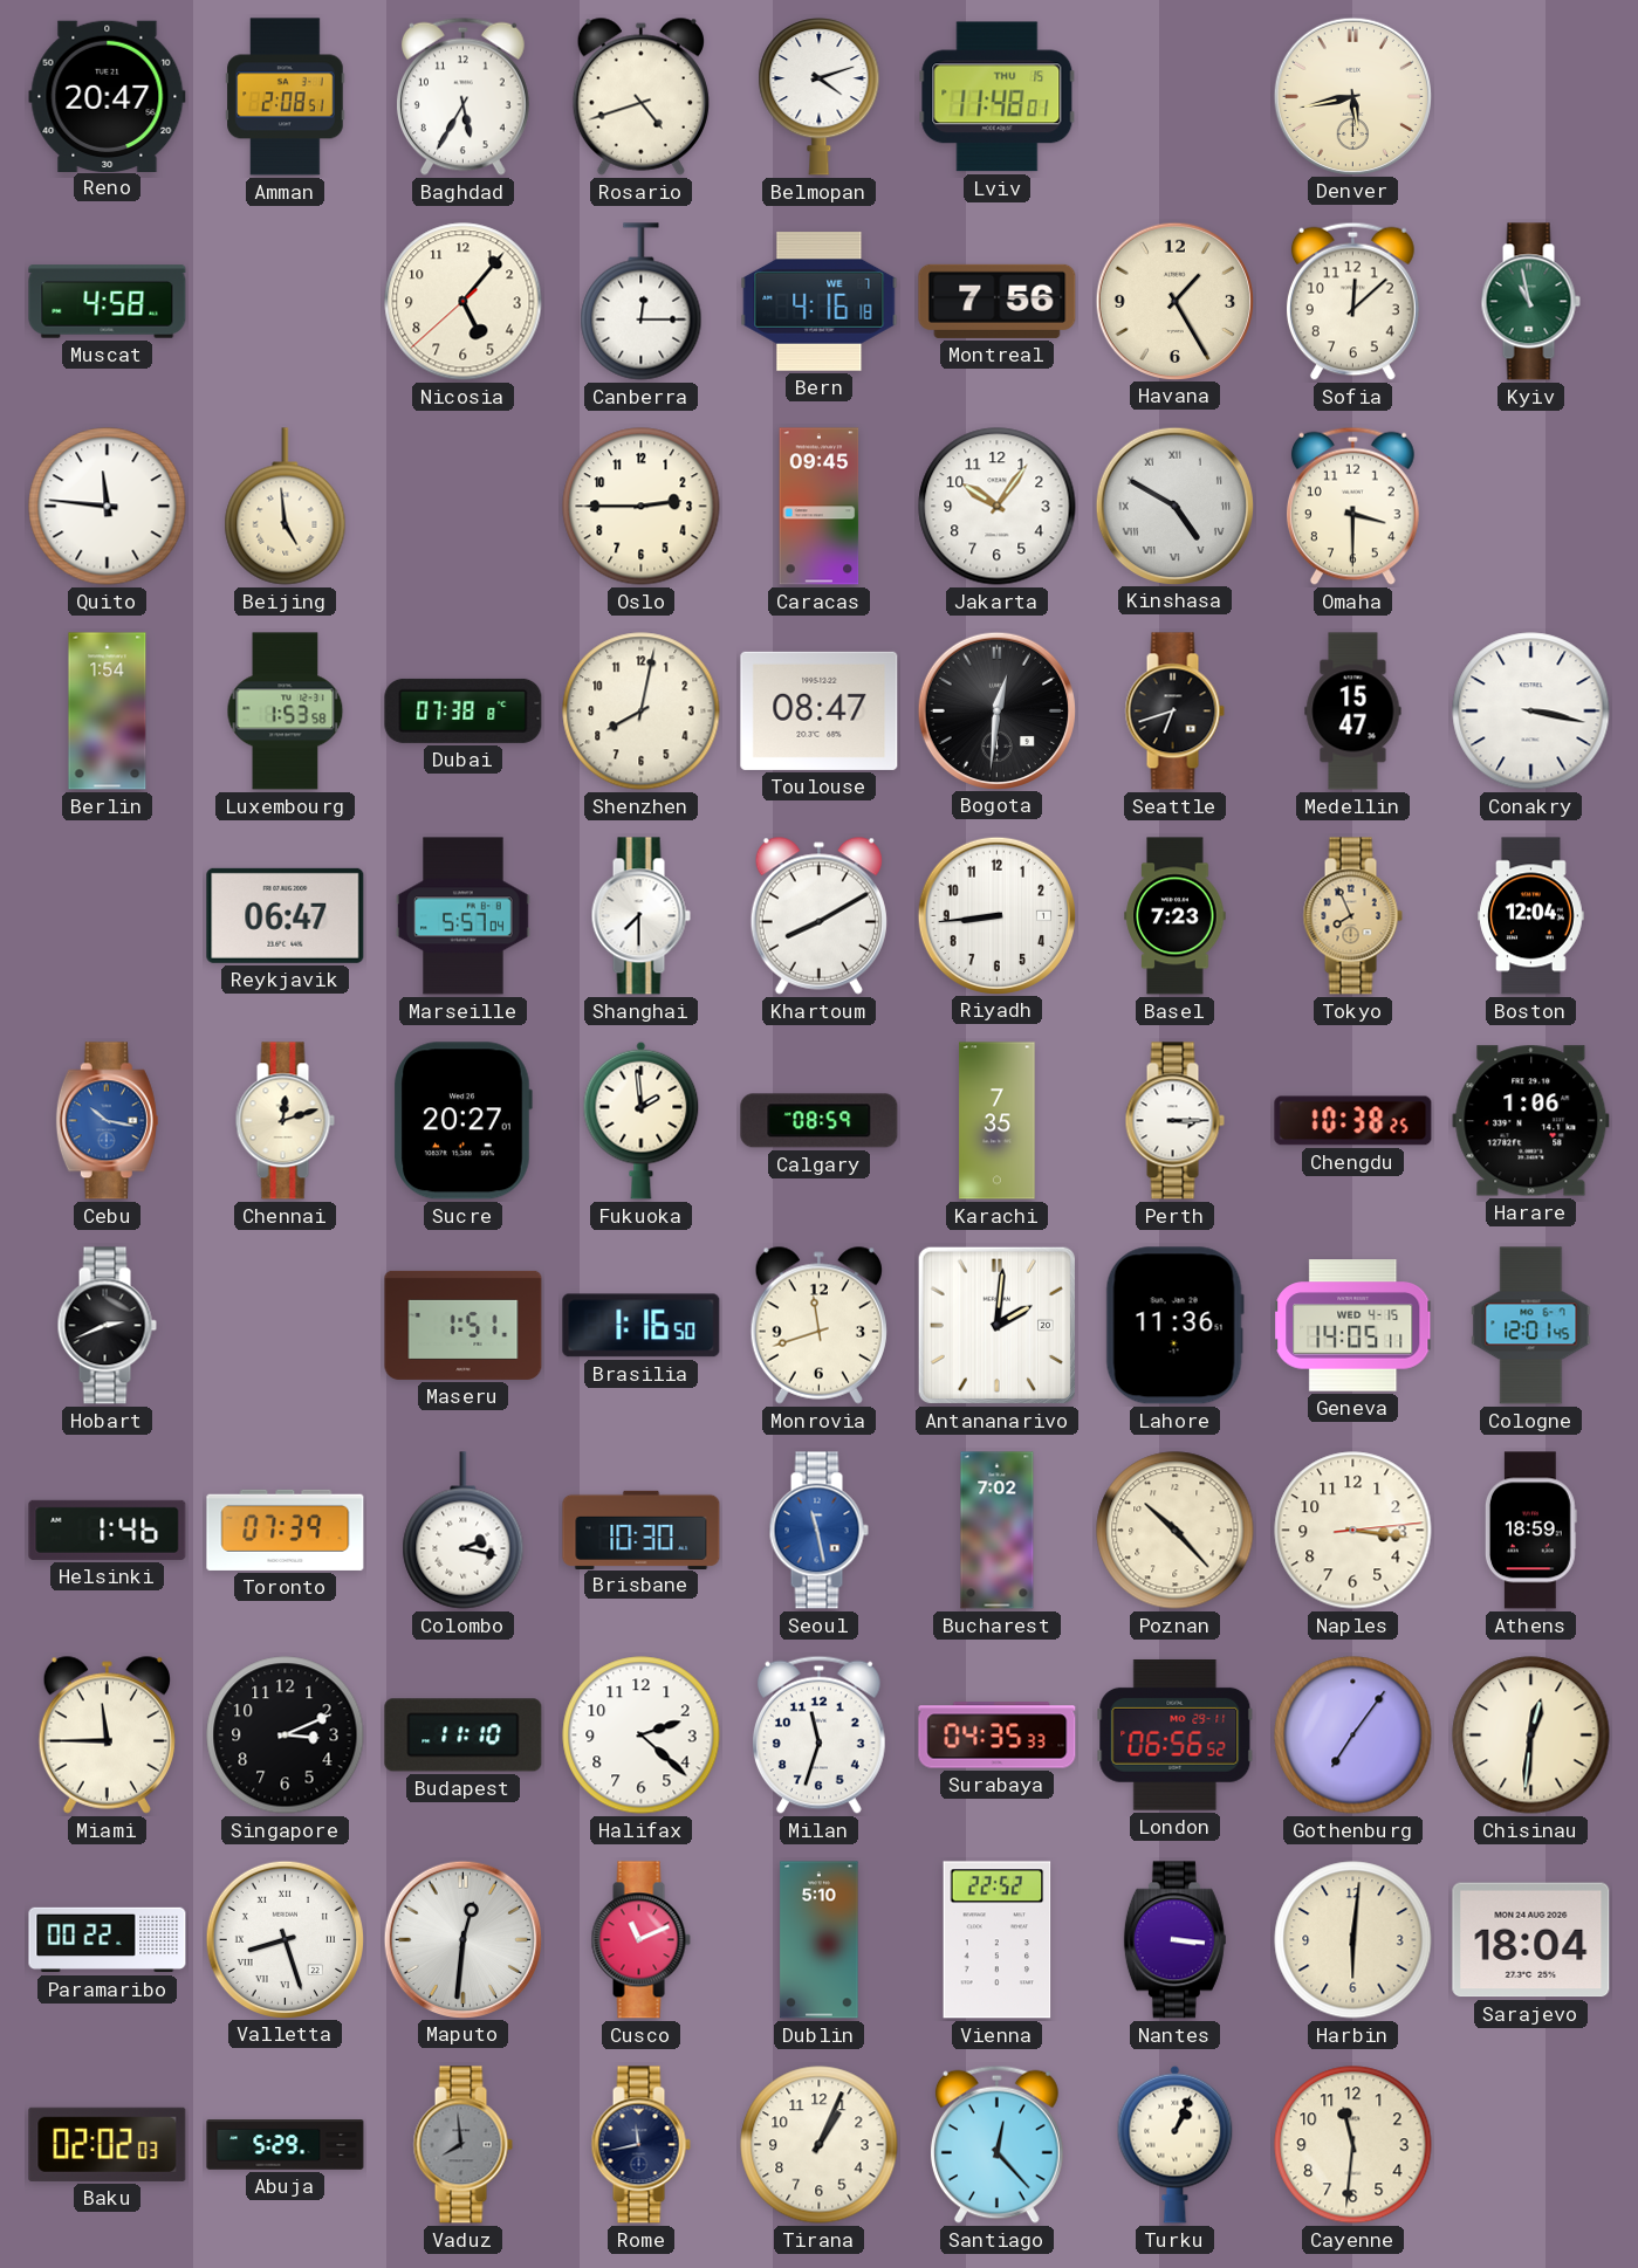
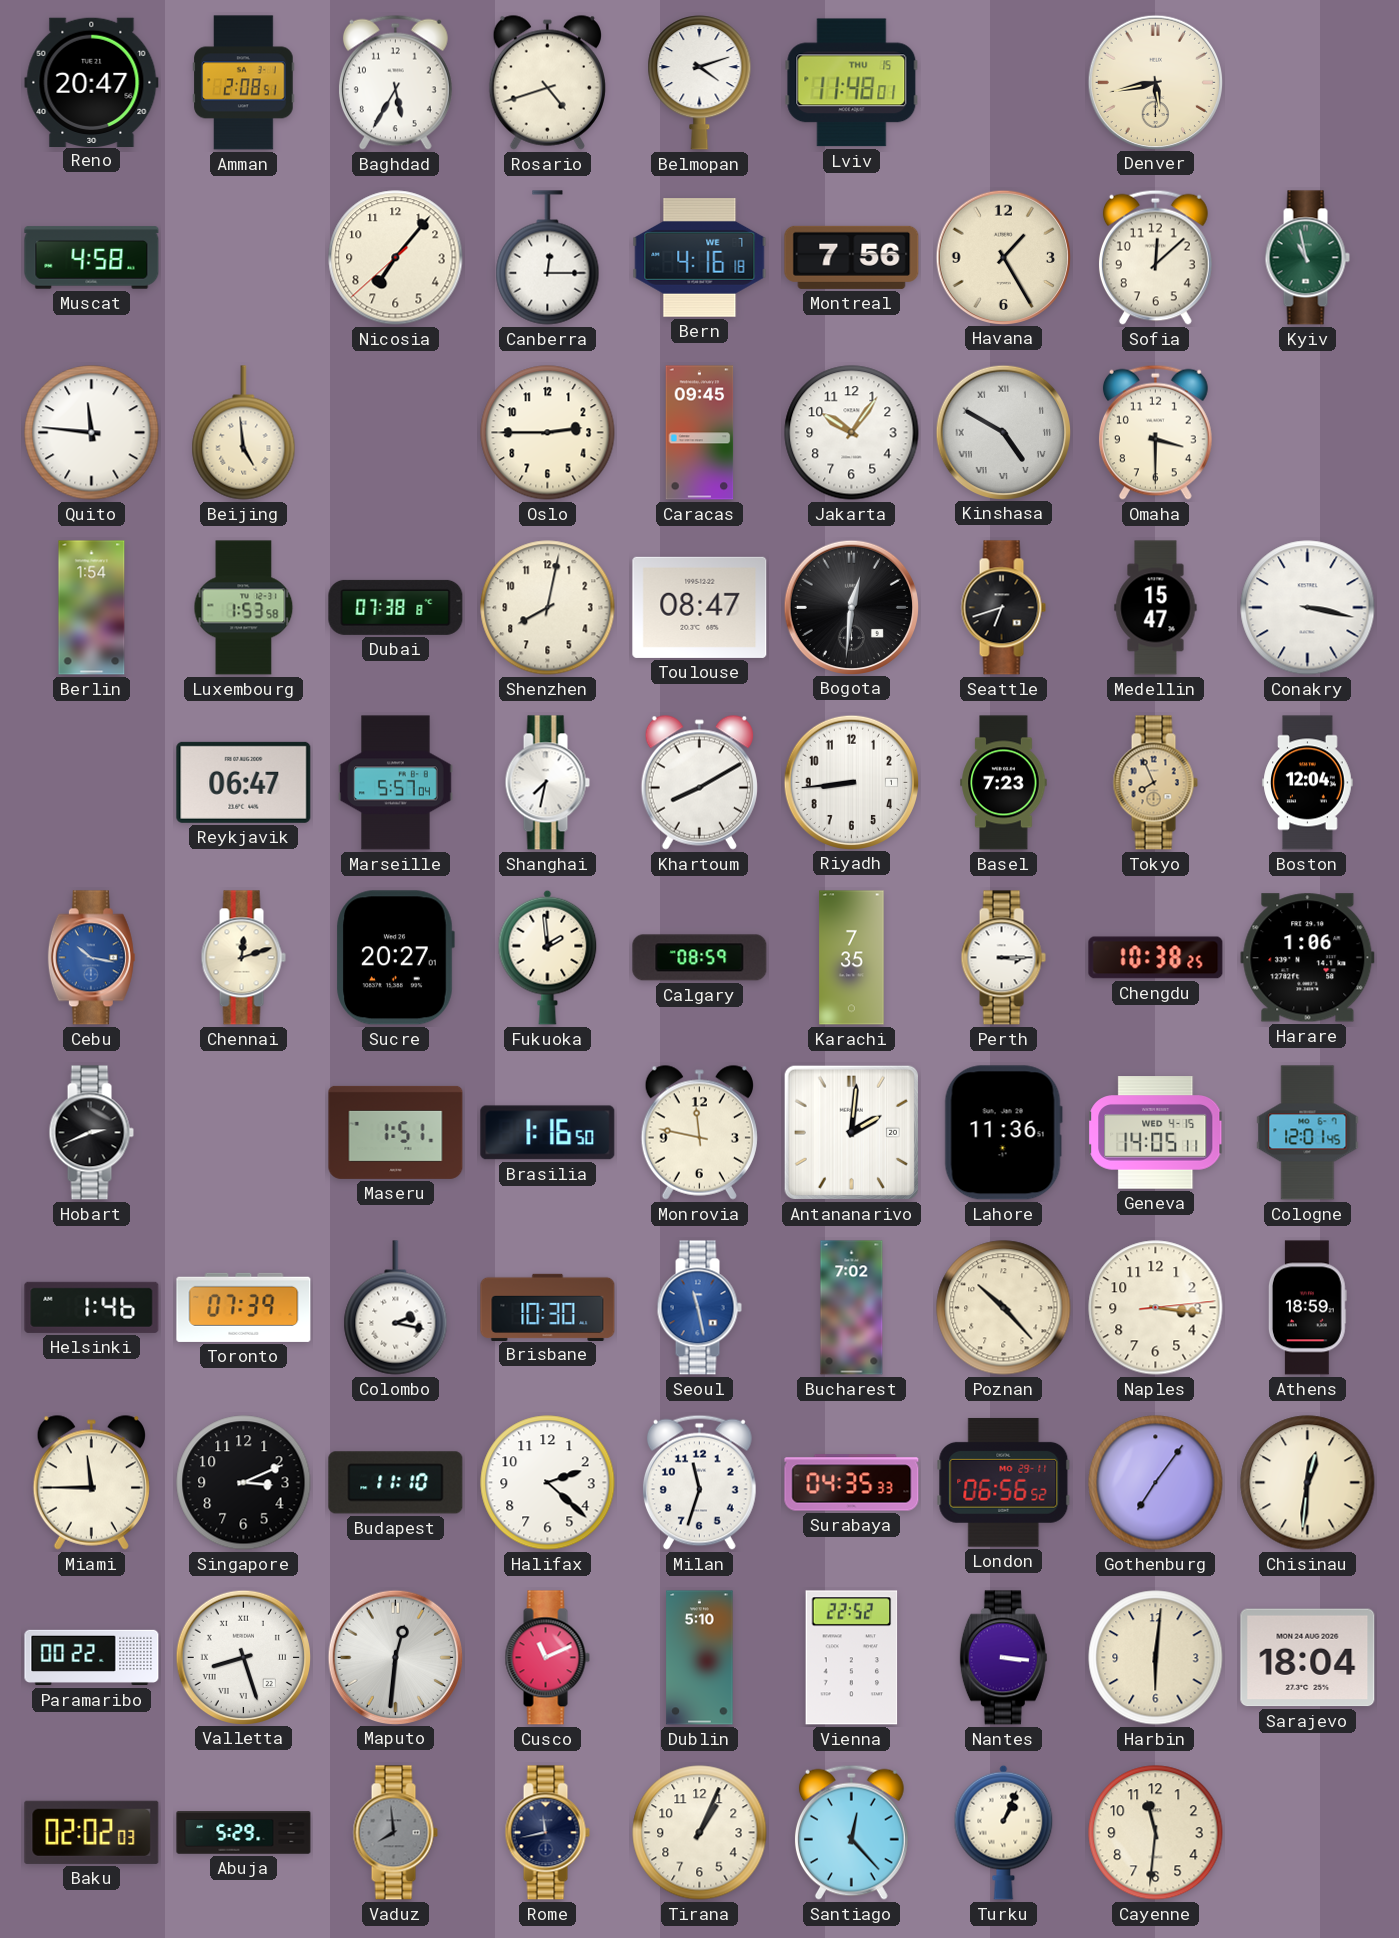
Nicosia: 5:06 -> 7:06 (396, 258)
Shanghai: 7:30 -> 7:32 (547, 783)
Monrovia: 11:42 -> 11:47 (699, 1132)
